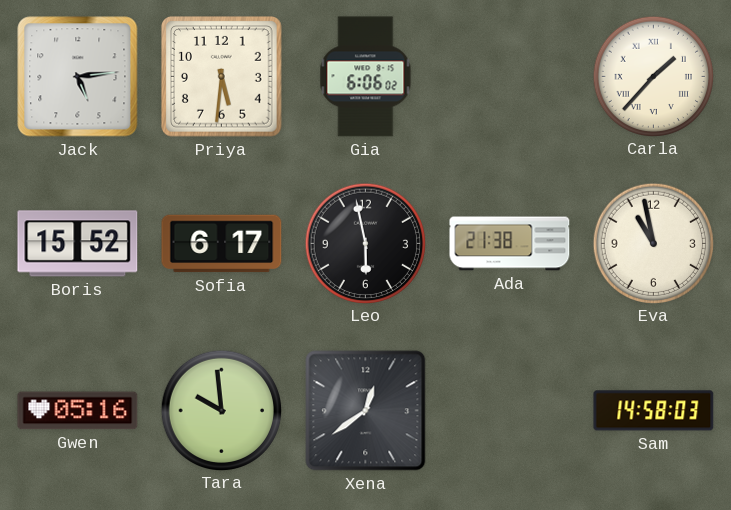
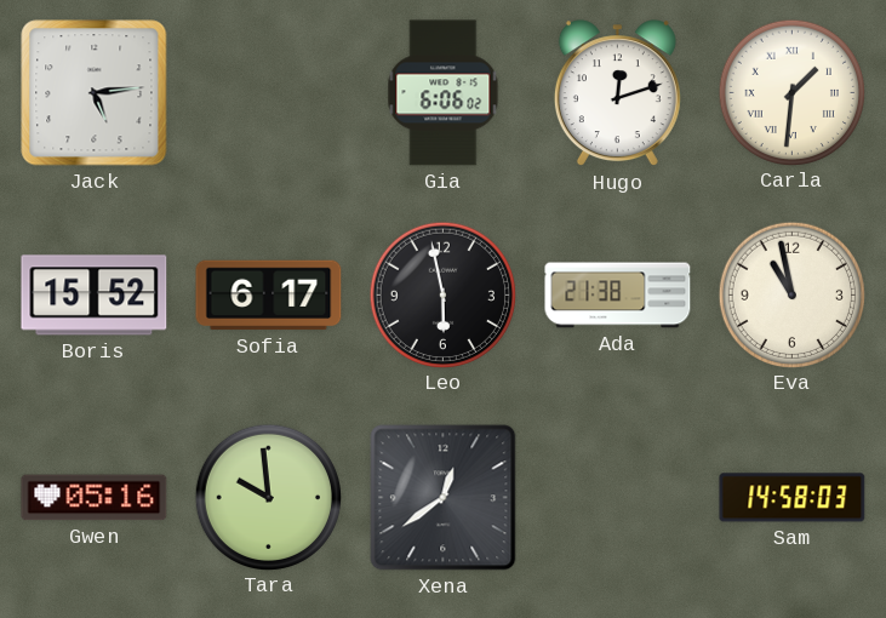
Priya: 5:31 -> none (222, 77)
Hugo: none -> 12:12 (617, 93)
Carla: 1:37 -> 1:31 (791, 92)
